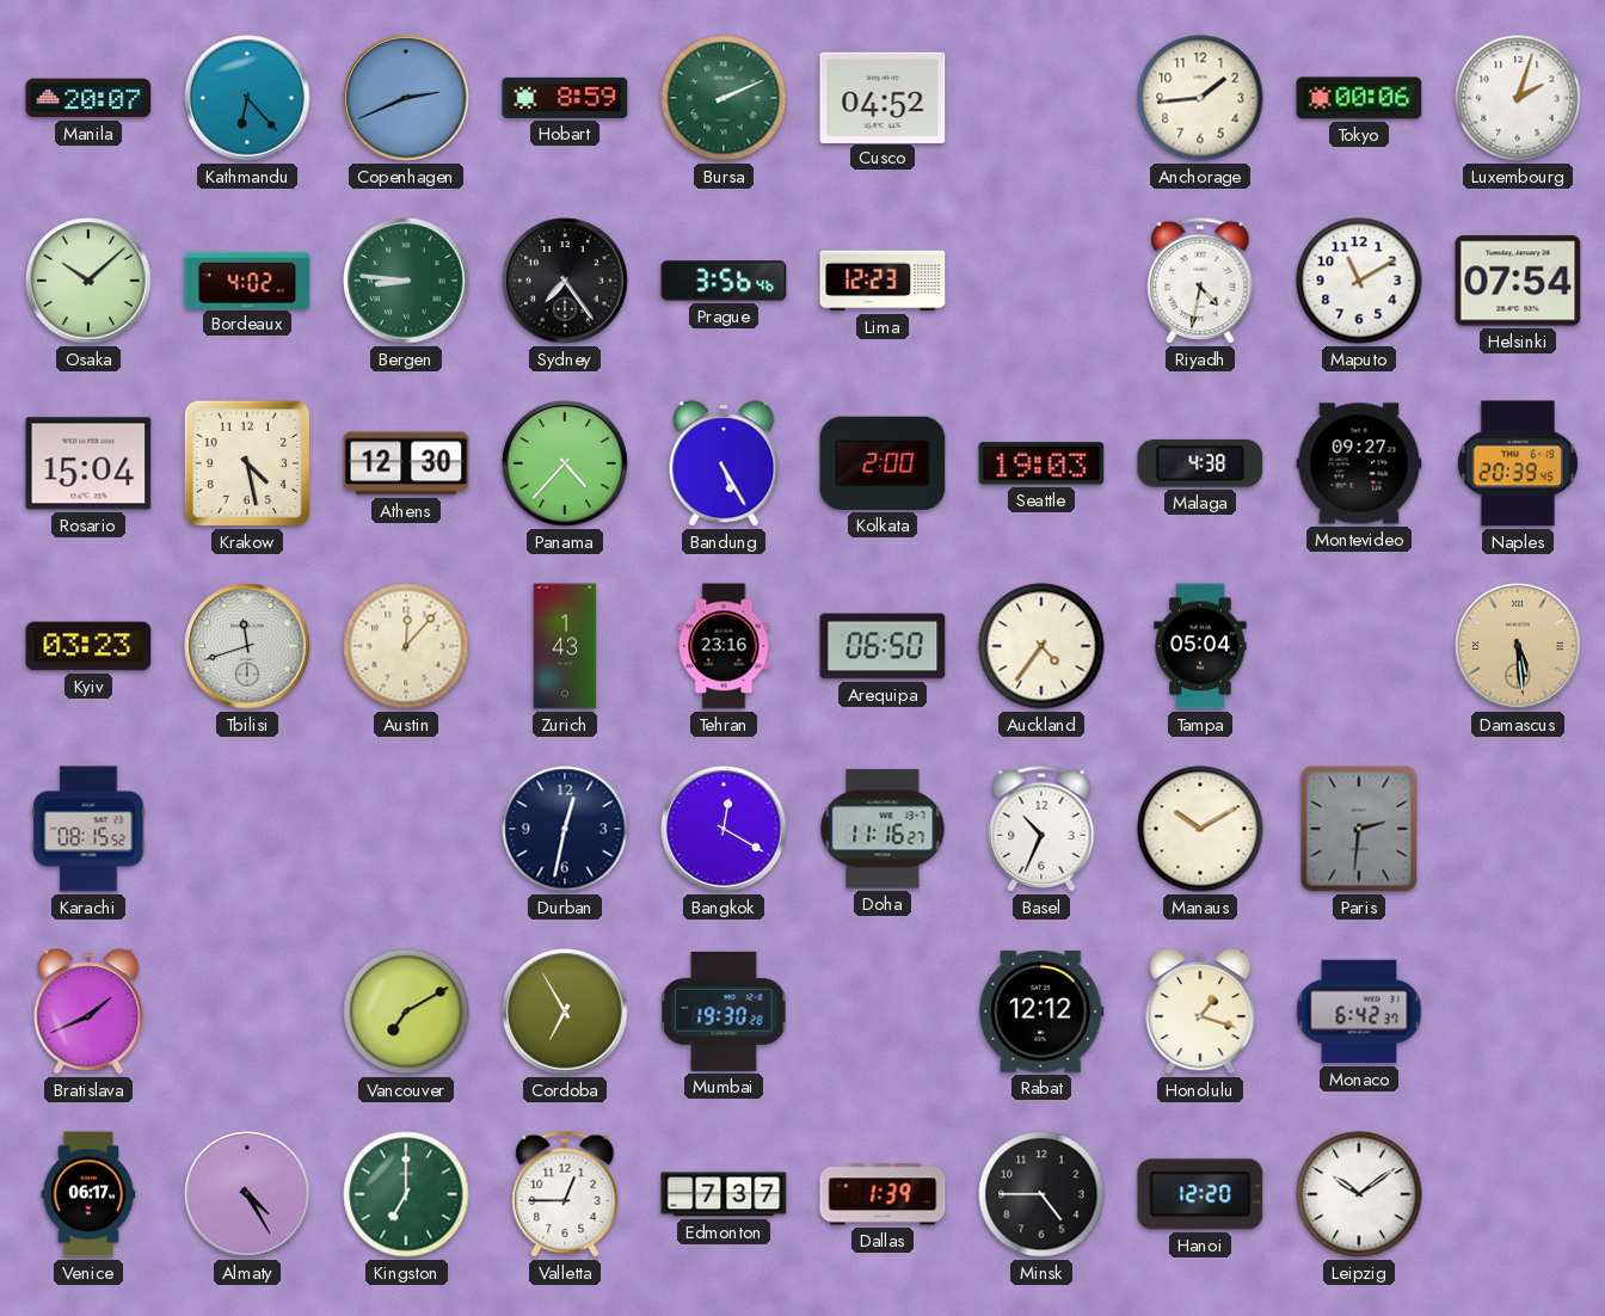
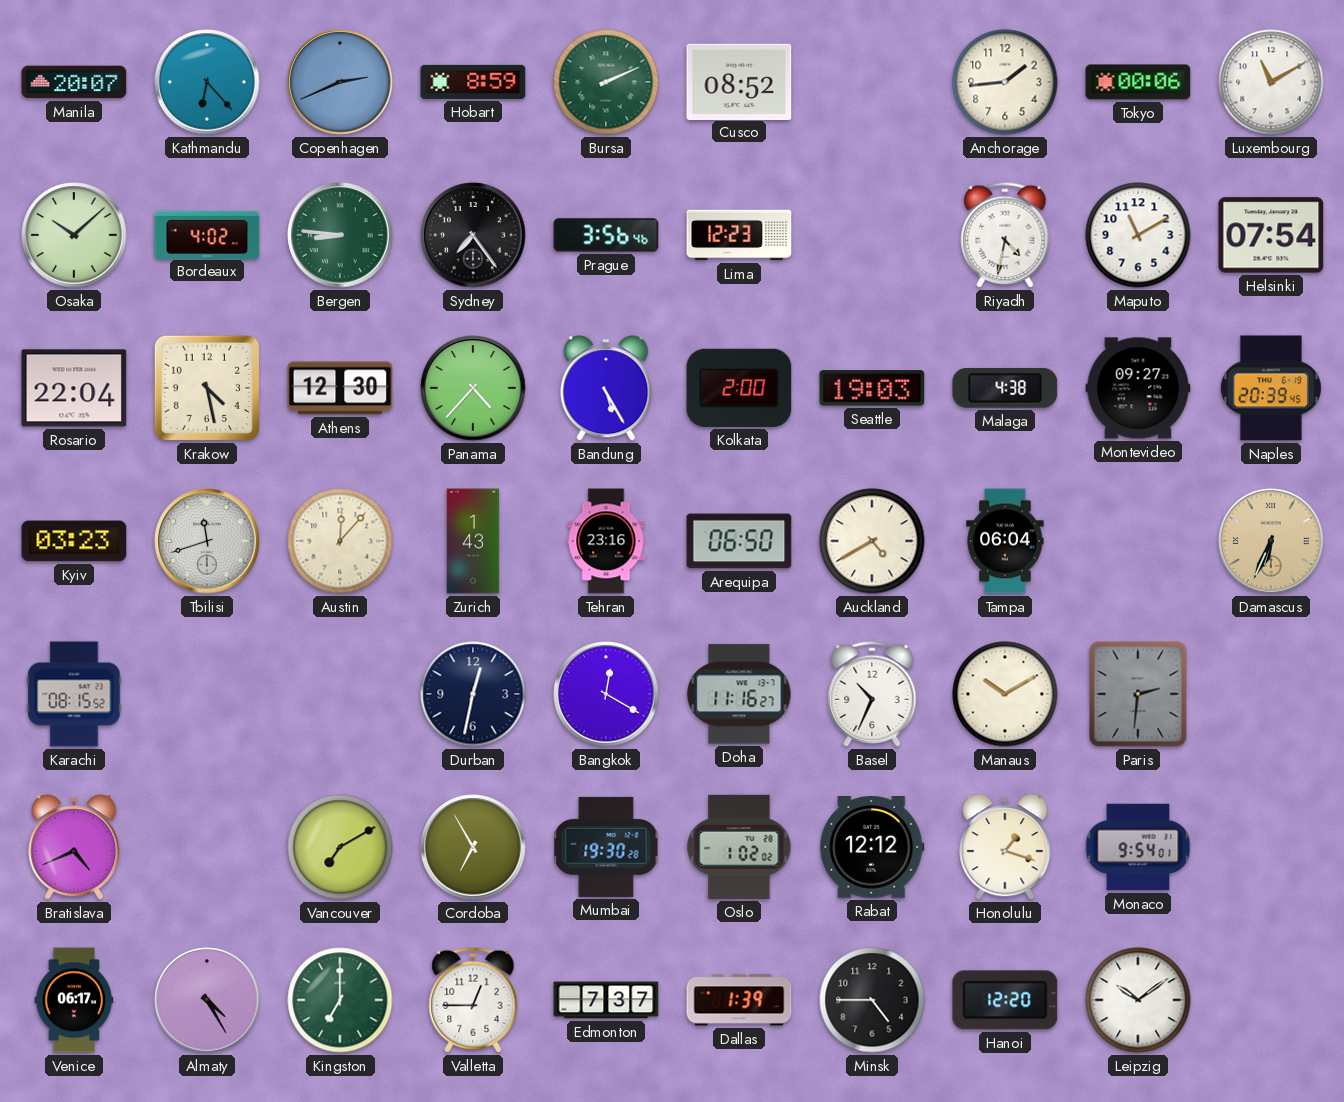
Cusco: 04:52 -> 08:52 (739, 81)
Luxembourg: 2:03 -> 11:10 (1271, 82)
Rosario: 15:04 -> 22:04 (74, 388)
Auckland: 4:36 -> 4:40 (872, 541)
Tampa: 05:04 -> 06:04 (1005, 541)
Damascus: 5:29 -> 6:34 (1271, 541)
Bratislava: 1:41 -> 4:41 (74, 847)
Oslo: none -> 1:02 (739, 847)
Monaco: 6:42 -> 9:54 (1138, 847)
